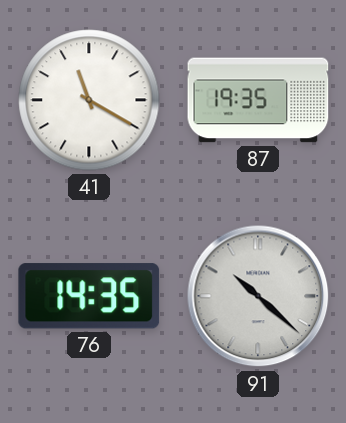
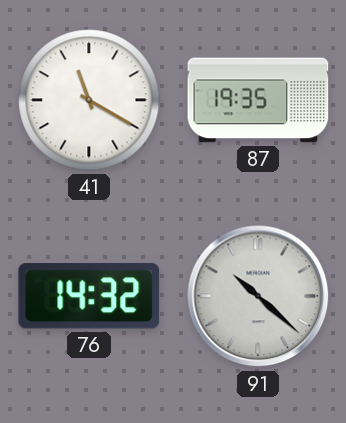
76: 14:35 -> 14:32 (89, 296)
